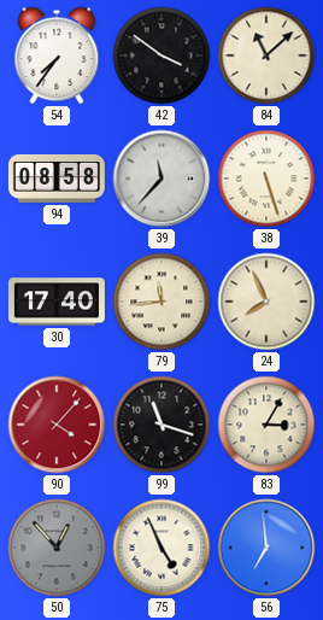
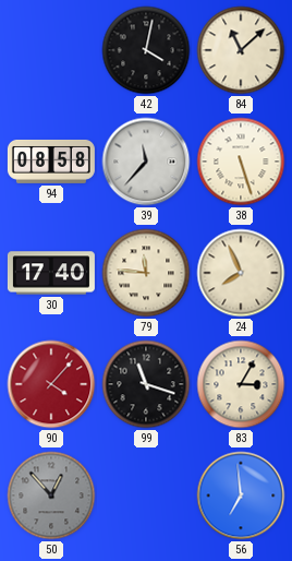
54: 7:36 -> none (57, 55)
42: 3:51 -> 4:02 (146, 50)
79: 11:44 -> 11:46 (146, 273)
75: 4:56 -> none (161, 548)
